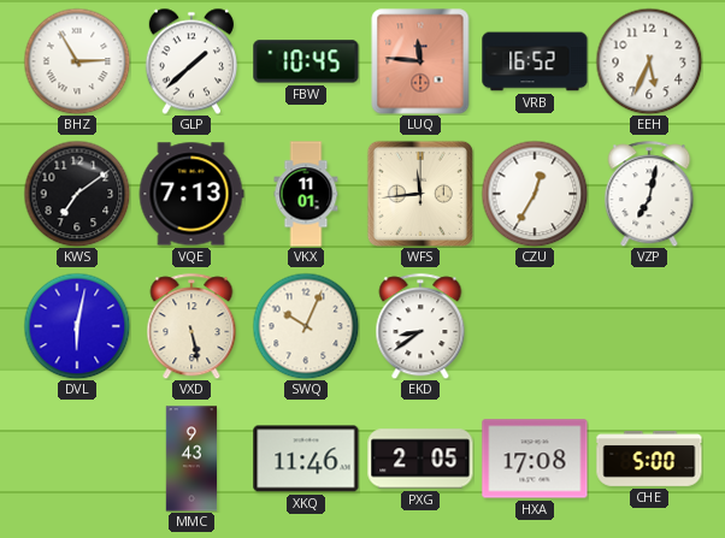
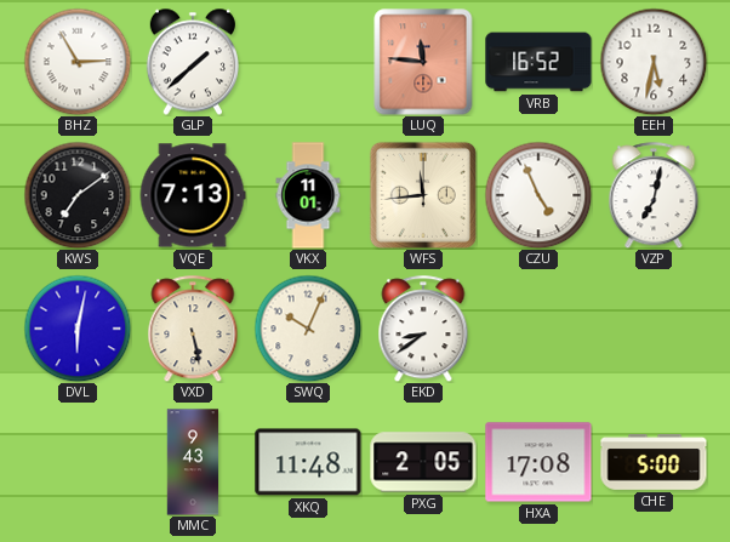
FBW: 10:45 -> none (306, 61)
EEH: 5:34 -> 5:32 (654, 62)
CZU: 12:35 -> 4:56 (538, 195)
XKQ: 11:46 -> 11:48 (308, 462)
